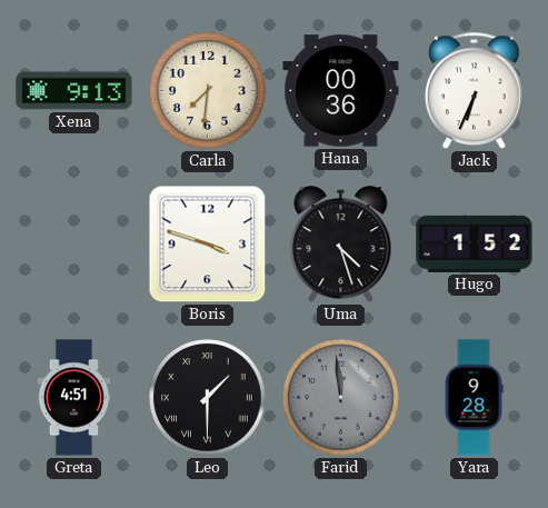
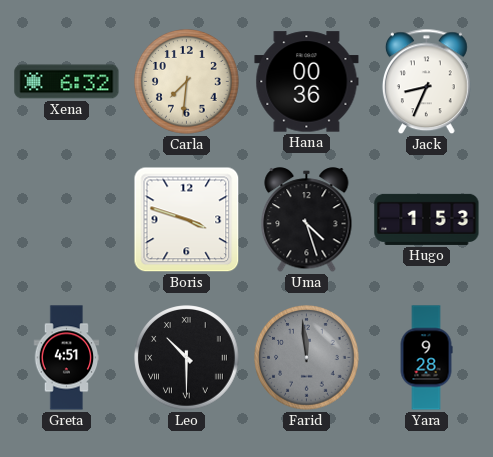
Xena: 9:13 -> 6:32 (67, 82)
Jack: 6:34 -> 8:34 (426, 82)
Hugo: 1:52 -> 1:53 (427, 219)
Leo: 1:30 -> 10:30 (187, 358)
